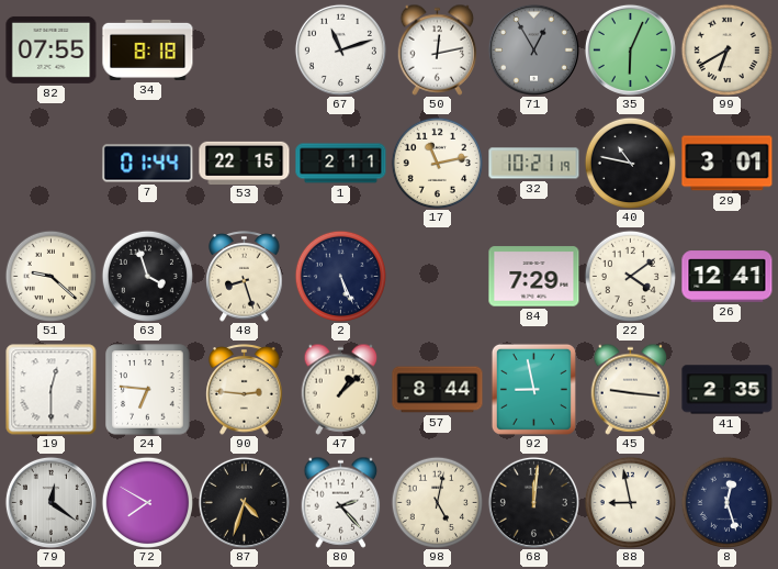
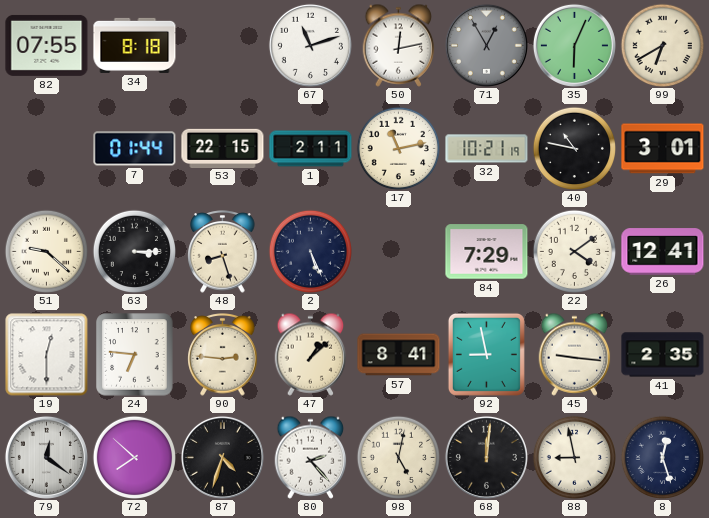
63: 3:57 -> 3:15 (134, 251)
57: 8:44 -> 8:41 (399, 355)
72: 7:50 -> 7:52 (134, 457)
